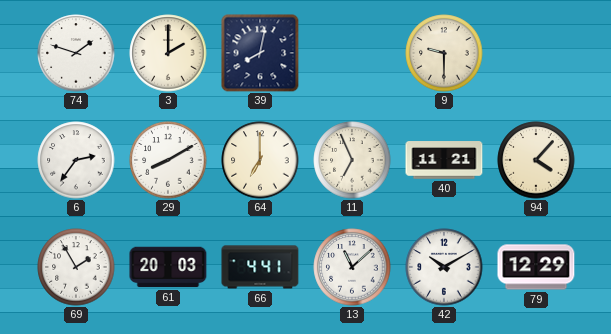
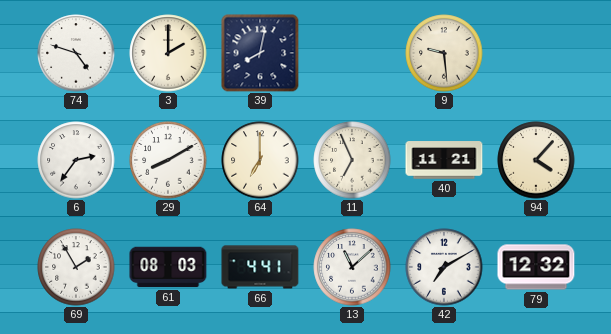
74: 1:48 -> 4:48 (76, 53)
9: 9:30 -> 9:29 (444, 53)
61: 20:03 -> 08:03 (168, 267)
42: 10:10 -> 7:10 (444, 267)
79: 12:29 -> 12:32 (536, 267)
